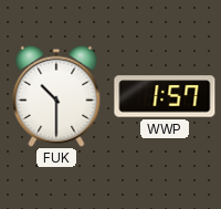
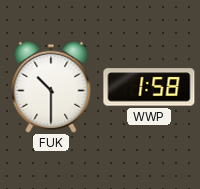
WWP: 1:57 -> 1:58 (149, 87)
